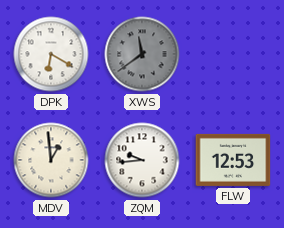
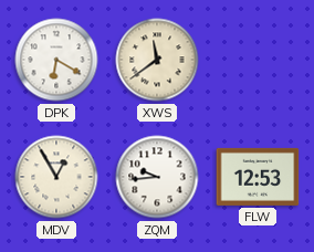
XWS dial: grey -> cream (157, 60)
MDV: 12:59 -> 12:55 (56, 177)
